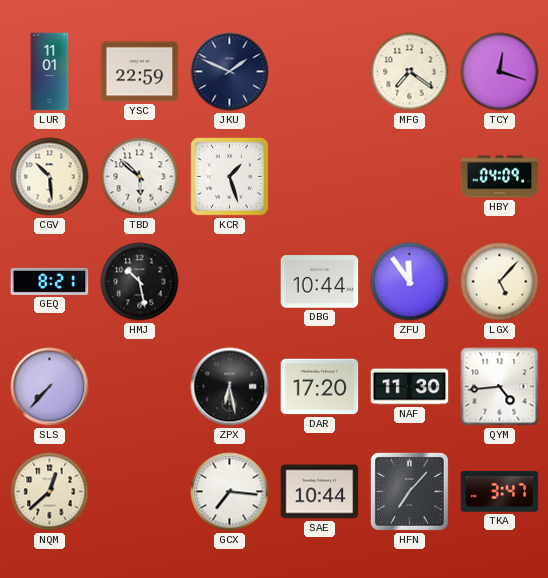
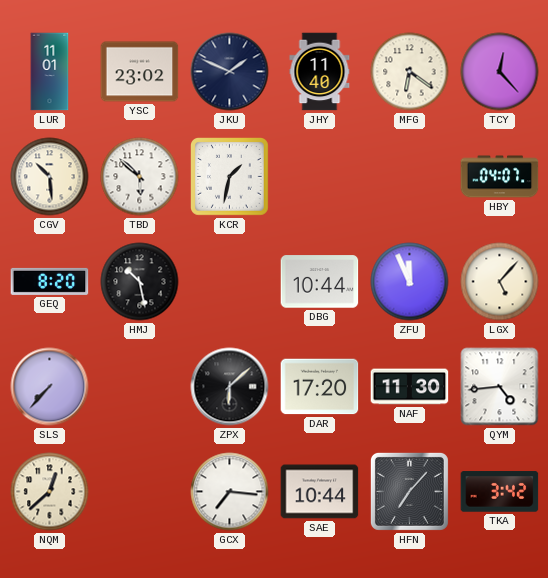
YSC: 22:59 -> 23:02 (140, 72)
JHY: none -> 11:40 (320, 72)
MFG: 7:21 -> 6:21 (410, 72)
TCY: 12:18 -> 12:23 (500, 72)
KCR: 1:27 -> 1:32 (230, 177)
HBY: 04:09 -> 04:07 (500, 177)
GEQ: 8:21 -> 8:20 (50, 281)
ZFU: 11:54 -> 11:56 (410, 282)
ZPX: 6:28 -> 6:08 (230, 387)
TKA: 3:47 -> 3:42 (500, 492)
